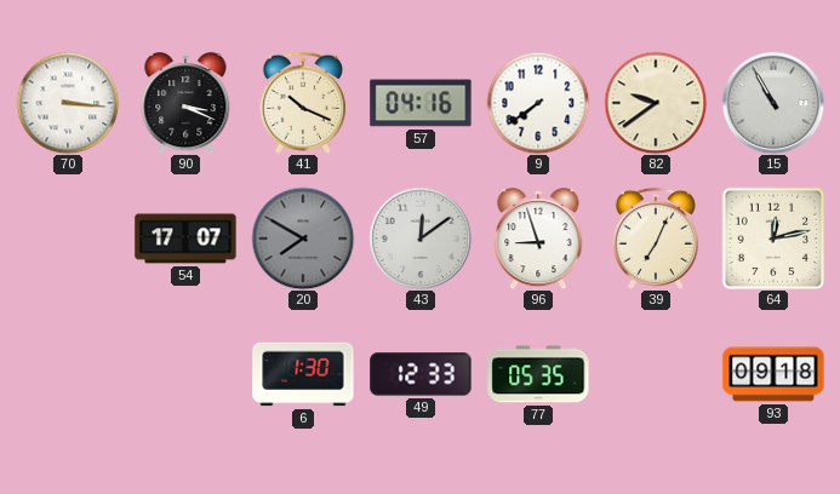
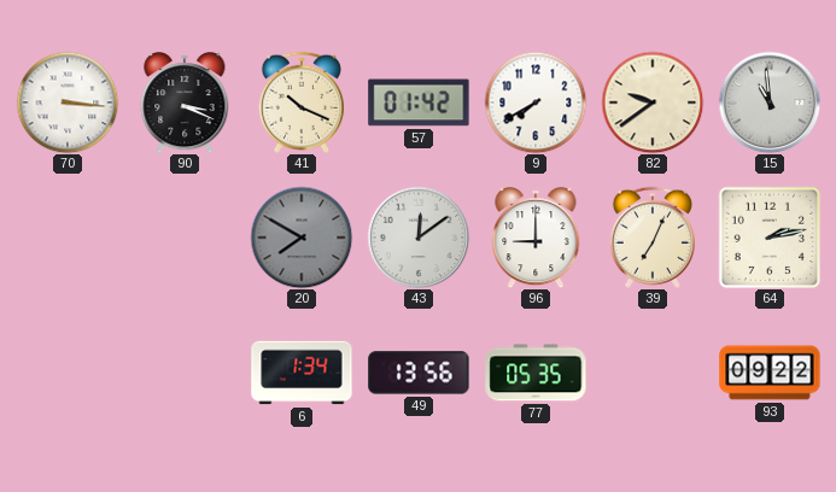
57: 04:16 -> 01:42 (419, 102)
9: 7:39 -> 7:40 (536, 102)
15: 10:55 -> 10:59 (770, 102)
54: 17:07 -> none (185, 239)
96: 8:57 -> 9:00 (536, 239)
64: 12:13 -> 2:13 (770, 238)
6: 1:30 -> 1:34 (302, 373)
49: 12:33 -> 13:56 (419, 373)
93: 09:18 -> 09:22 (770, 373)
